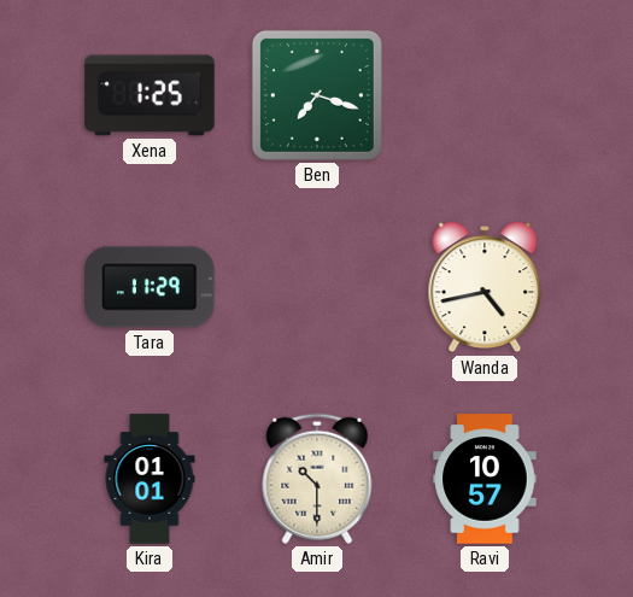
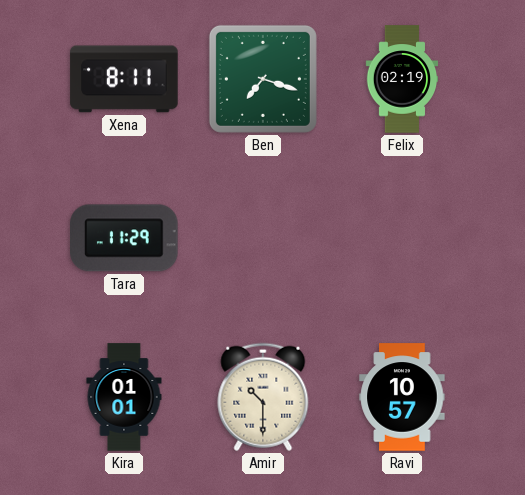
Xena: 1:25 -> 8:11 (124, 79)
Felix: none -> 02:19 (402, 79)
Wanda: 4:43 -> none (485, 287)
